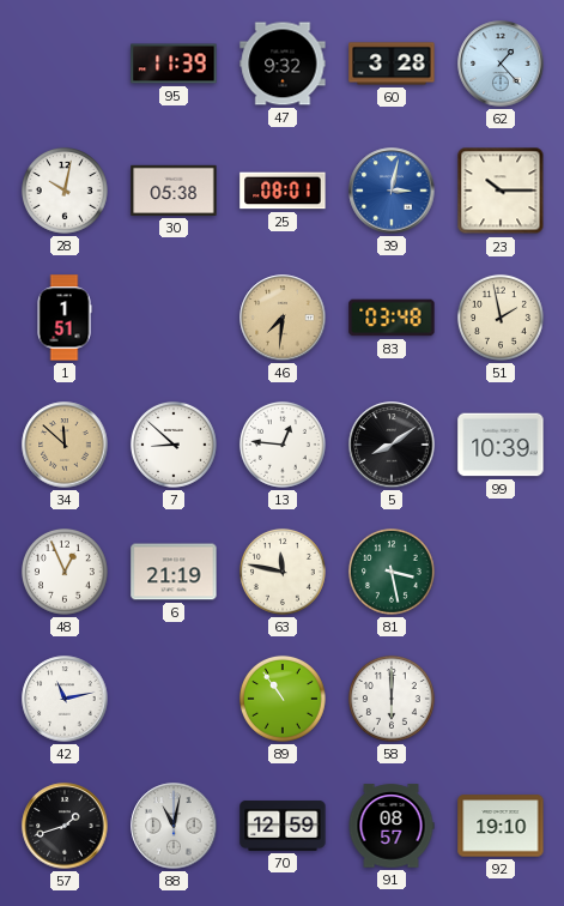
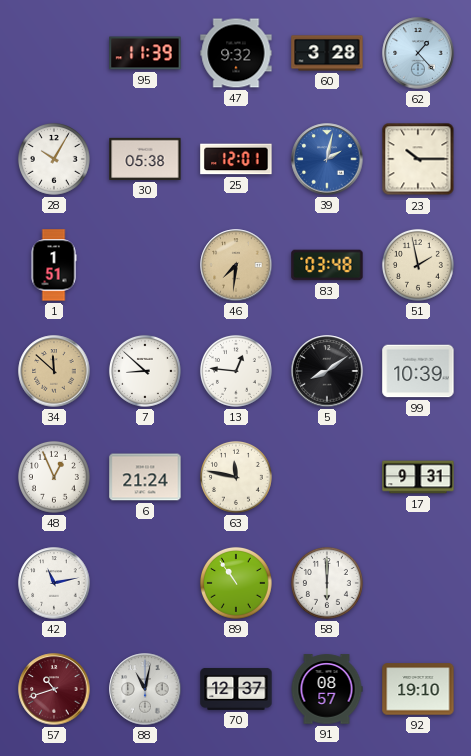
28: 10:02 -> 10:05 (54, 159)
25: 08:01 -> 12:01 (236, 159)
39: 3:02 -> 2:02 (327, 159)
6: 21:19 -> 21:24 (145, 477)
81: 3:28 -> none (392, 572)
17: none -> 9:31 (418, 477)
57: 1:42 -> 10:42 (54, 689)
57 dial: black -> burgundy (54, 689)
70: 12:59 -> 12:37 (236, 689)
